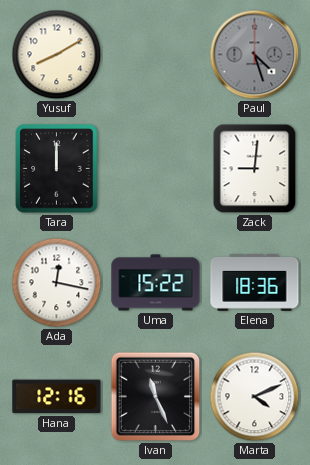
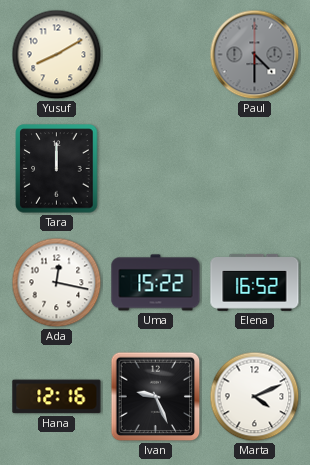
Paul: 4:27 -> 4:30 (255, 55)
Zack: 9:01 -> none (255, 169)
Elena: 18:36 -> 16:52 (255, 282)
Ivan: 11:26 -> 9:26 (156, 397)
